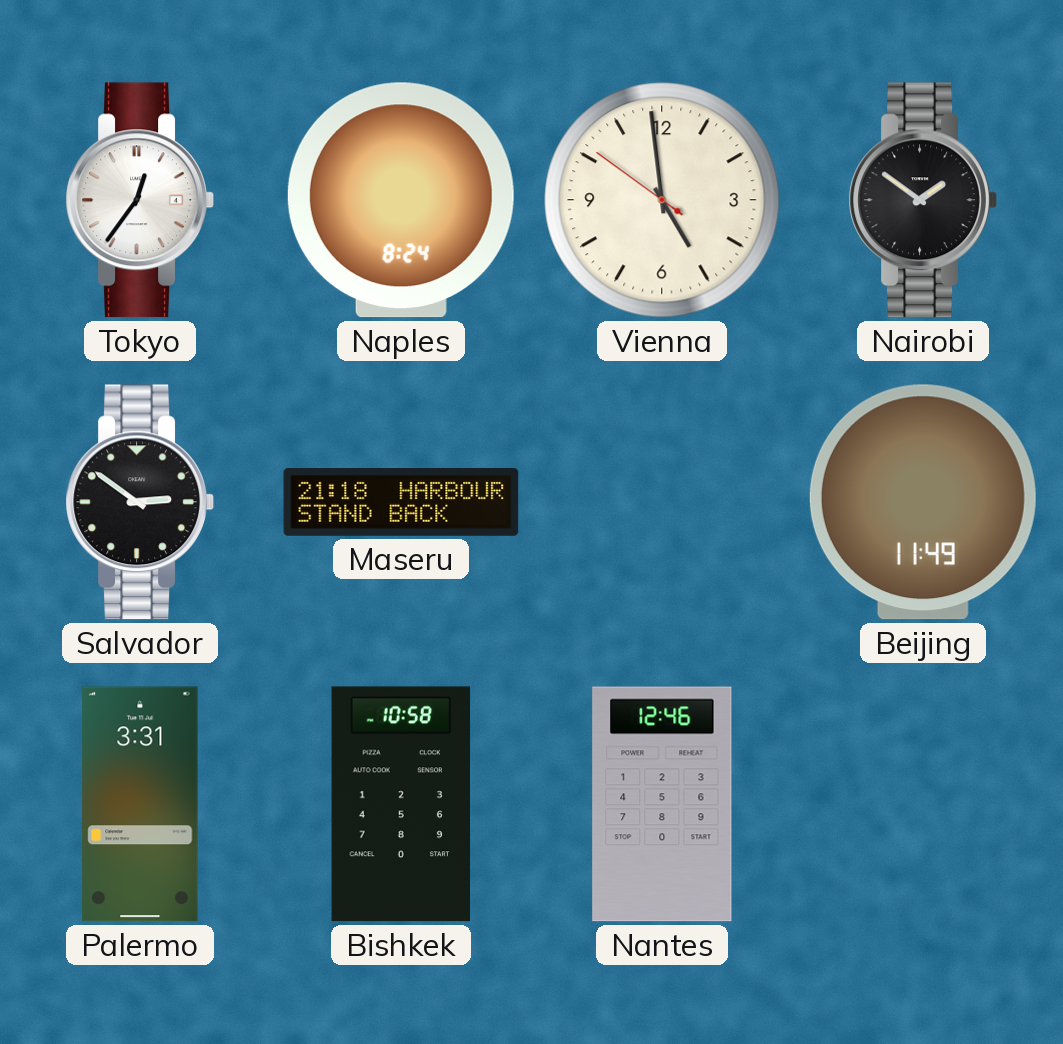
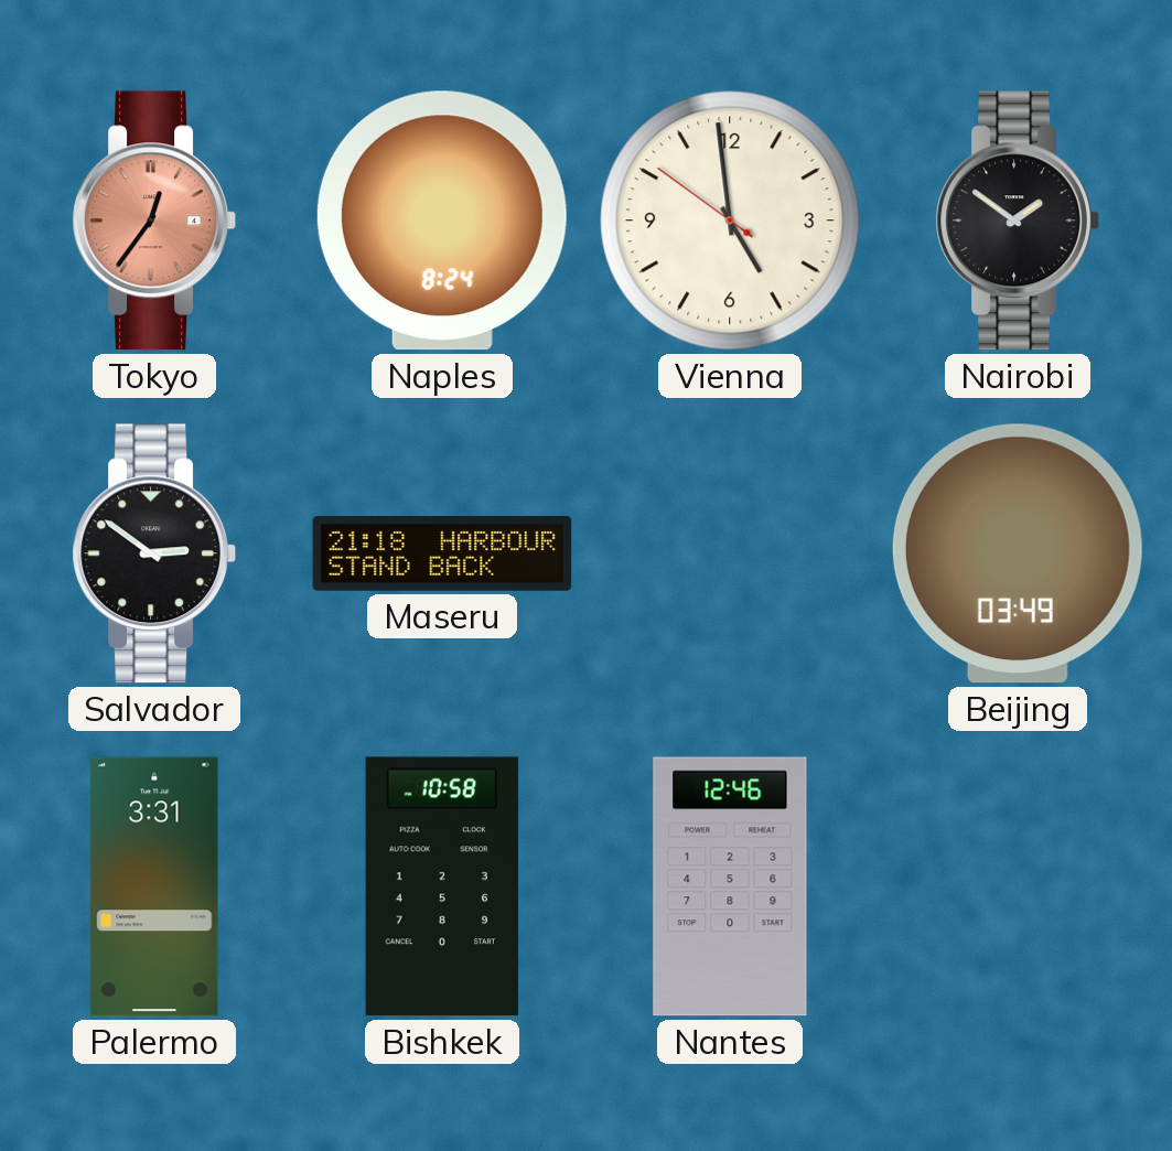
Tokyo dial: white -> salmon (154, 220)
Beijing: 11:49 -> 03:49 (1018, 553)
